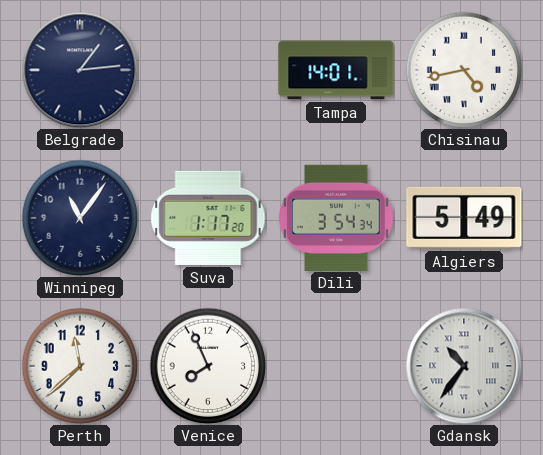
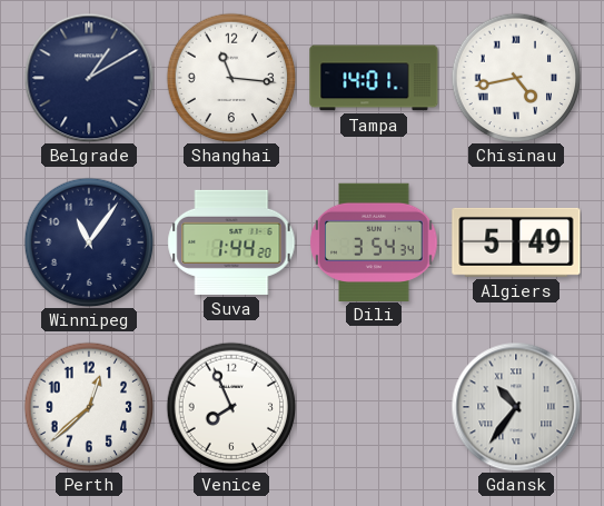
Belgrade: 1:14 -> 1:10 (89, 78)
Shanghai: none -> 11:16 (231, 78)
Suva: 1:17 -> 1:44 (231, 242)
Perth: 11:38 -> 12:38 (89, 407)
